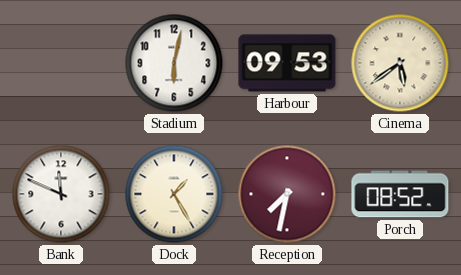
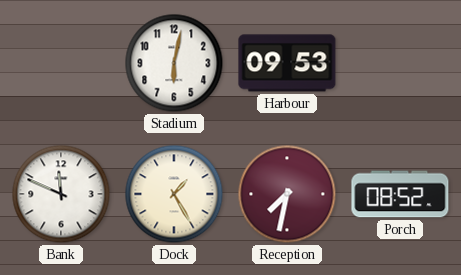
Cinema: 5:39 -> none (400, 63)
